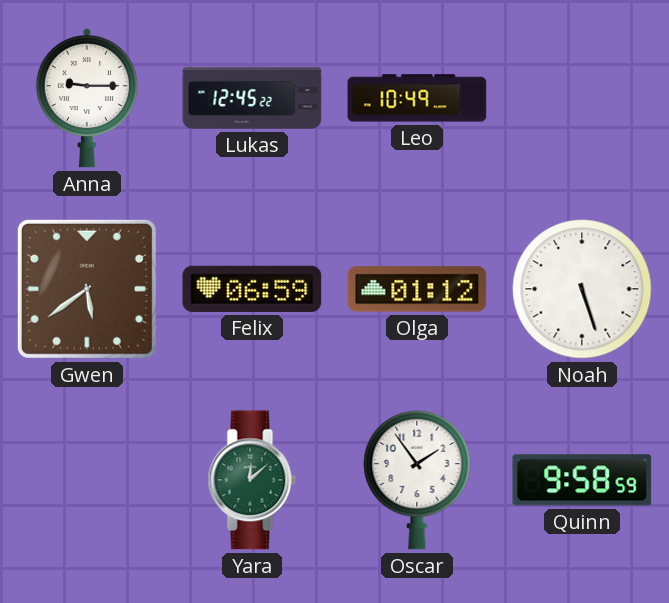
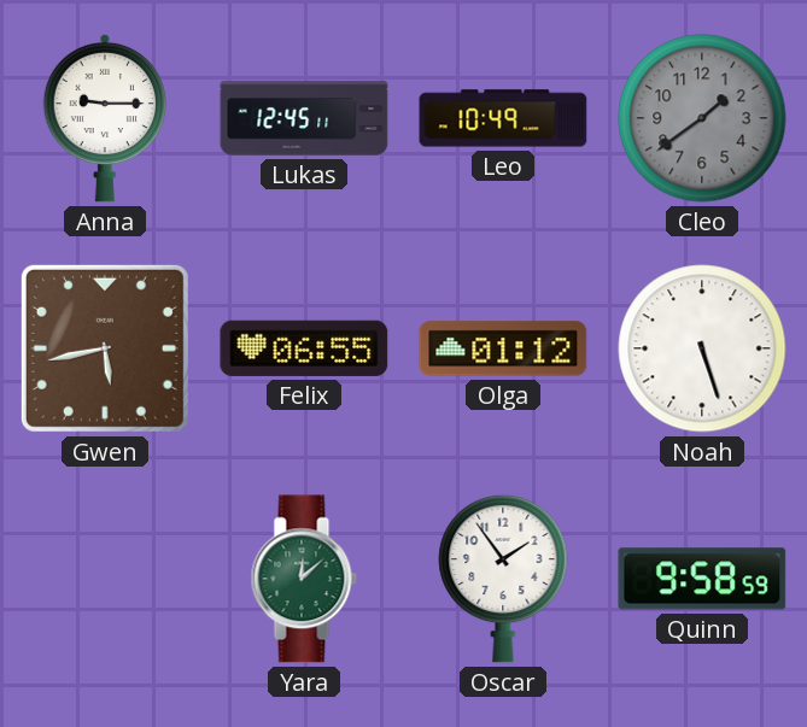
Lukas: 12:45:22 -> 12:45:11 (304, 118)
Cleo: none -> 1:39 (702, 118)
Gwen: 5:39 -> 5:43 (105, 348)
Felix: 06:59 -> 06:55 (304, 348)
